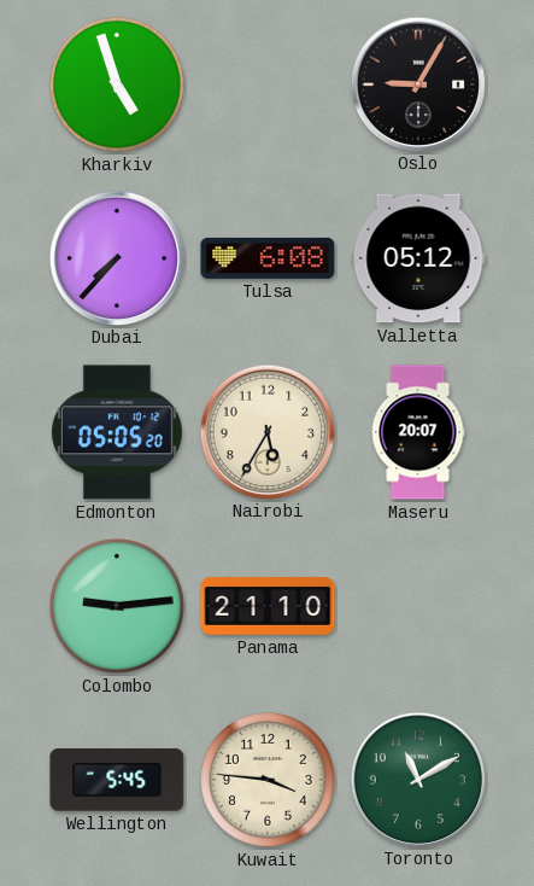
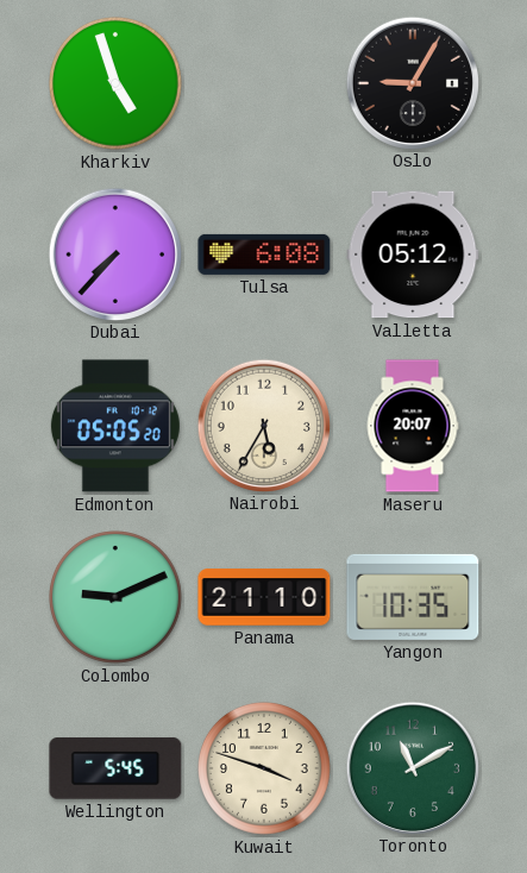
Colombo: 9:14 -> 9:11 (117, 598)
Yangon: none -> 10:35 (413, 597)
Kuwait: 3:46 -> 3:48 (265, 770)
